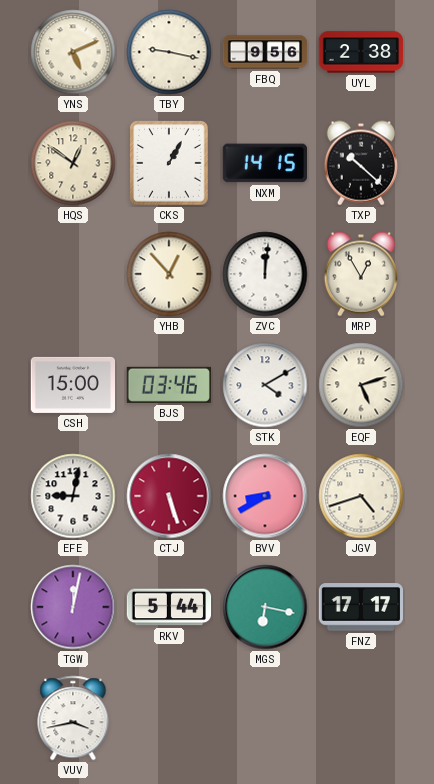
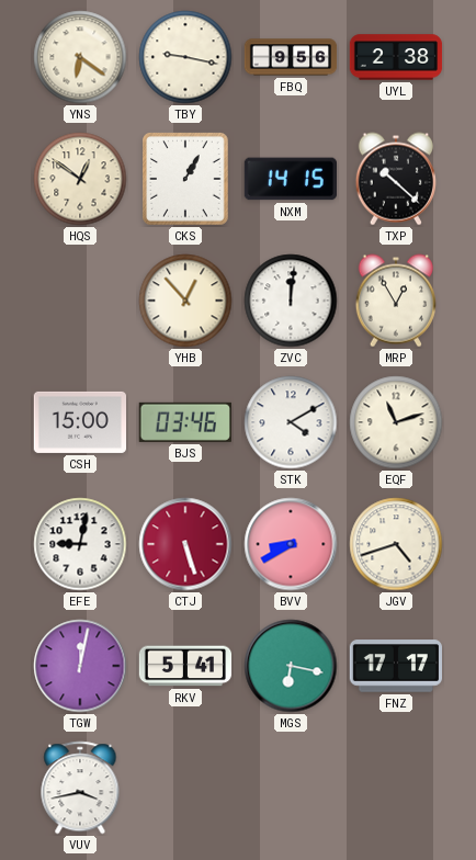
YNS: 5:11 -> 6:21 (80, 57)
EQF: 5:12 -> 11:12 (396, 422)
RKV: 5:44 -> 5:41 (185, 666)
